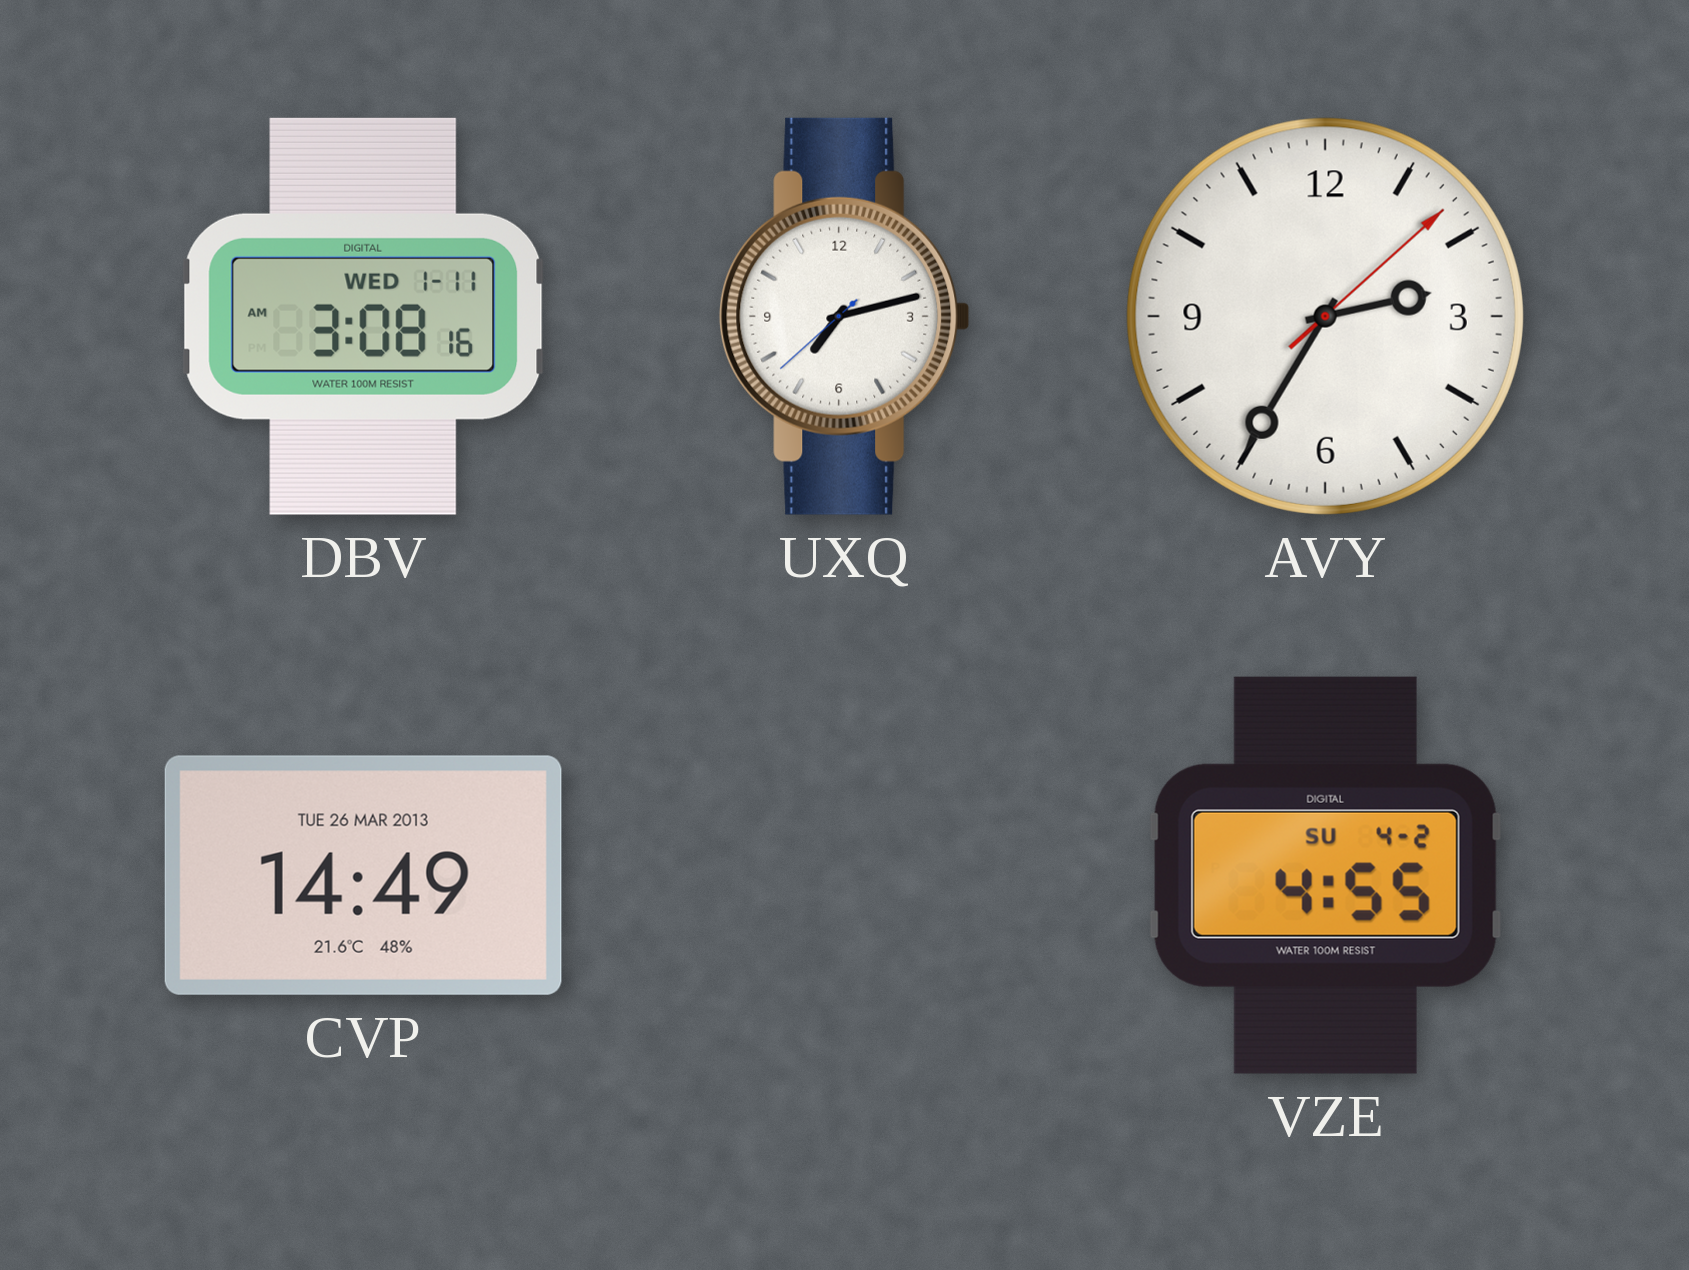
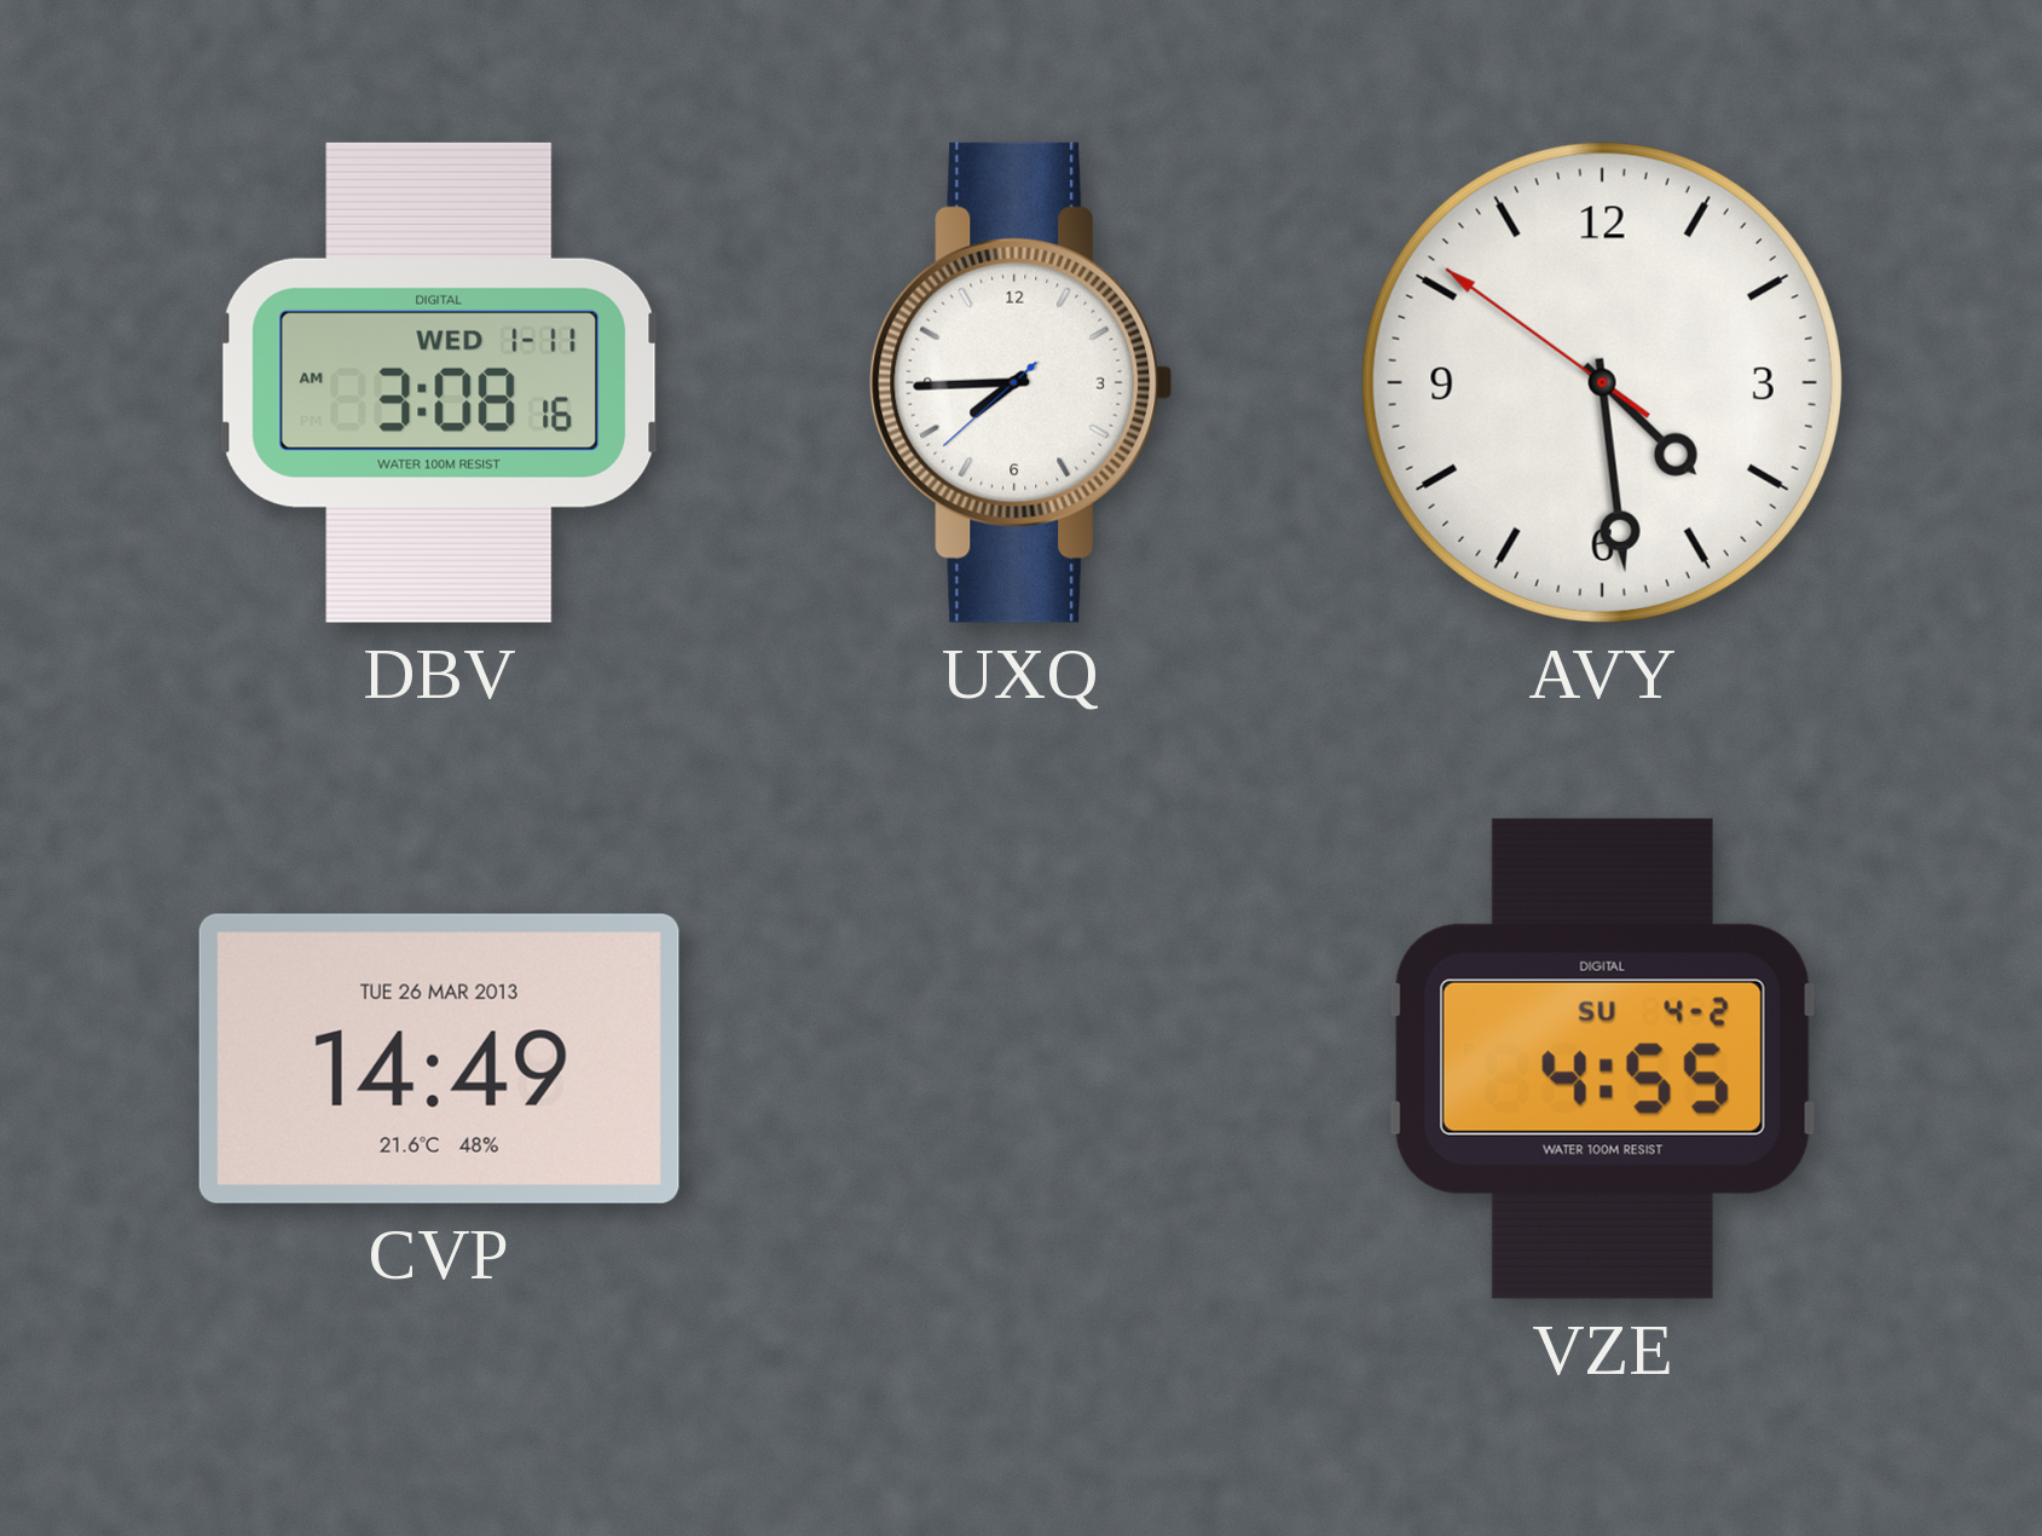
UXQ: 7:12 -> 7:44 (1022, 382)
AVY: 2:35 -> 4:28 (1602, 382)
